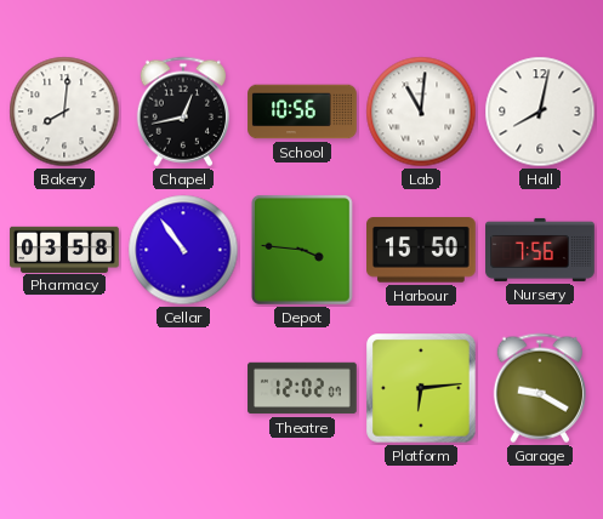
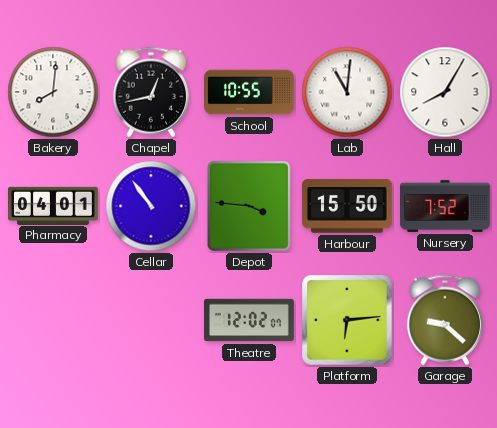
School: 10:56 -> 10:55 (249, 92)
Hall: 8:02 -> 8:05 (445, 92)
Pharmacy: 03:58 -> 04:01 (53, 205)
Nursery: 7:56 -> 7:52 (445, 206)
Garage: 9:20 -> 9:22 (444, 320)
